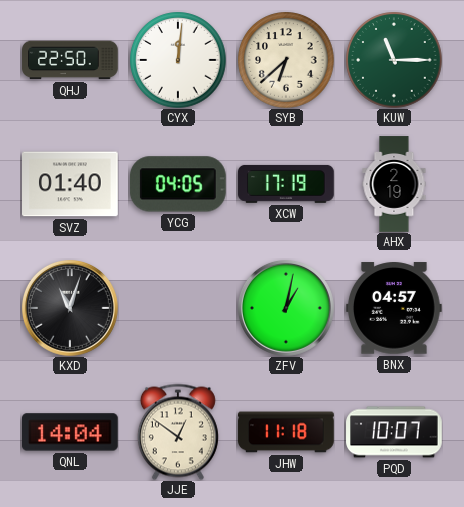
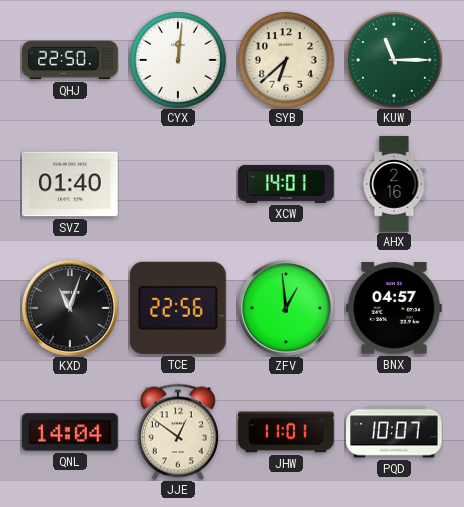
YCG: 04:05 -> none (179, 184)
XCW: 17:19 -> 14:01 (286, 184)
AHX: 2:19 -> 2:16 (394, 184)
TCE: none -> 22:56 (178, 308)
ZFV: 1:02 -> 12:59 (286, 308)
JHW: 11:18 -> 11:01 (286, 432)
